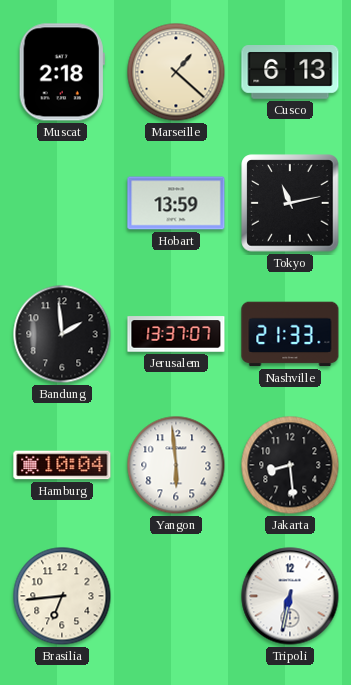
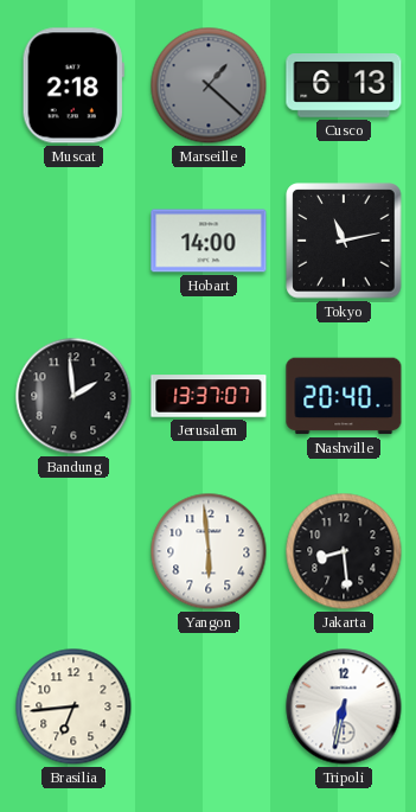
Marseille dial: cream -> grey (209, 85)
Hobart: 13:59 -> 14:00 (209, 241)
Nashville: 21:33 -> 20:40 (344, 396)
Hamburg: 10:04 -> none (62, 465)
